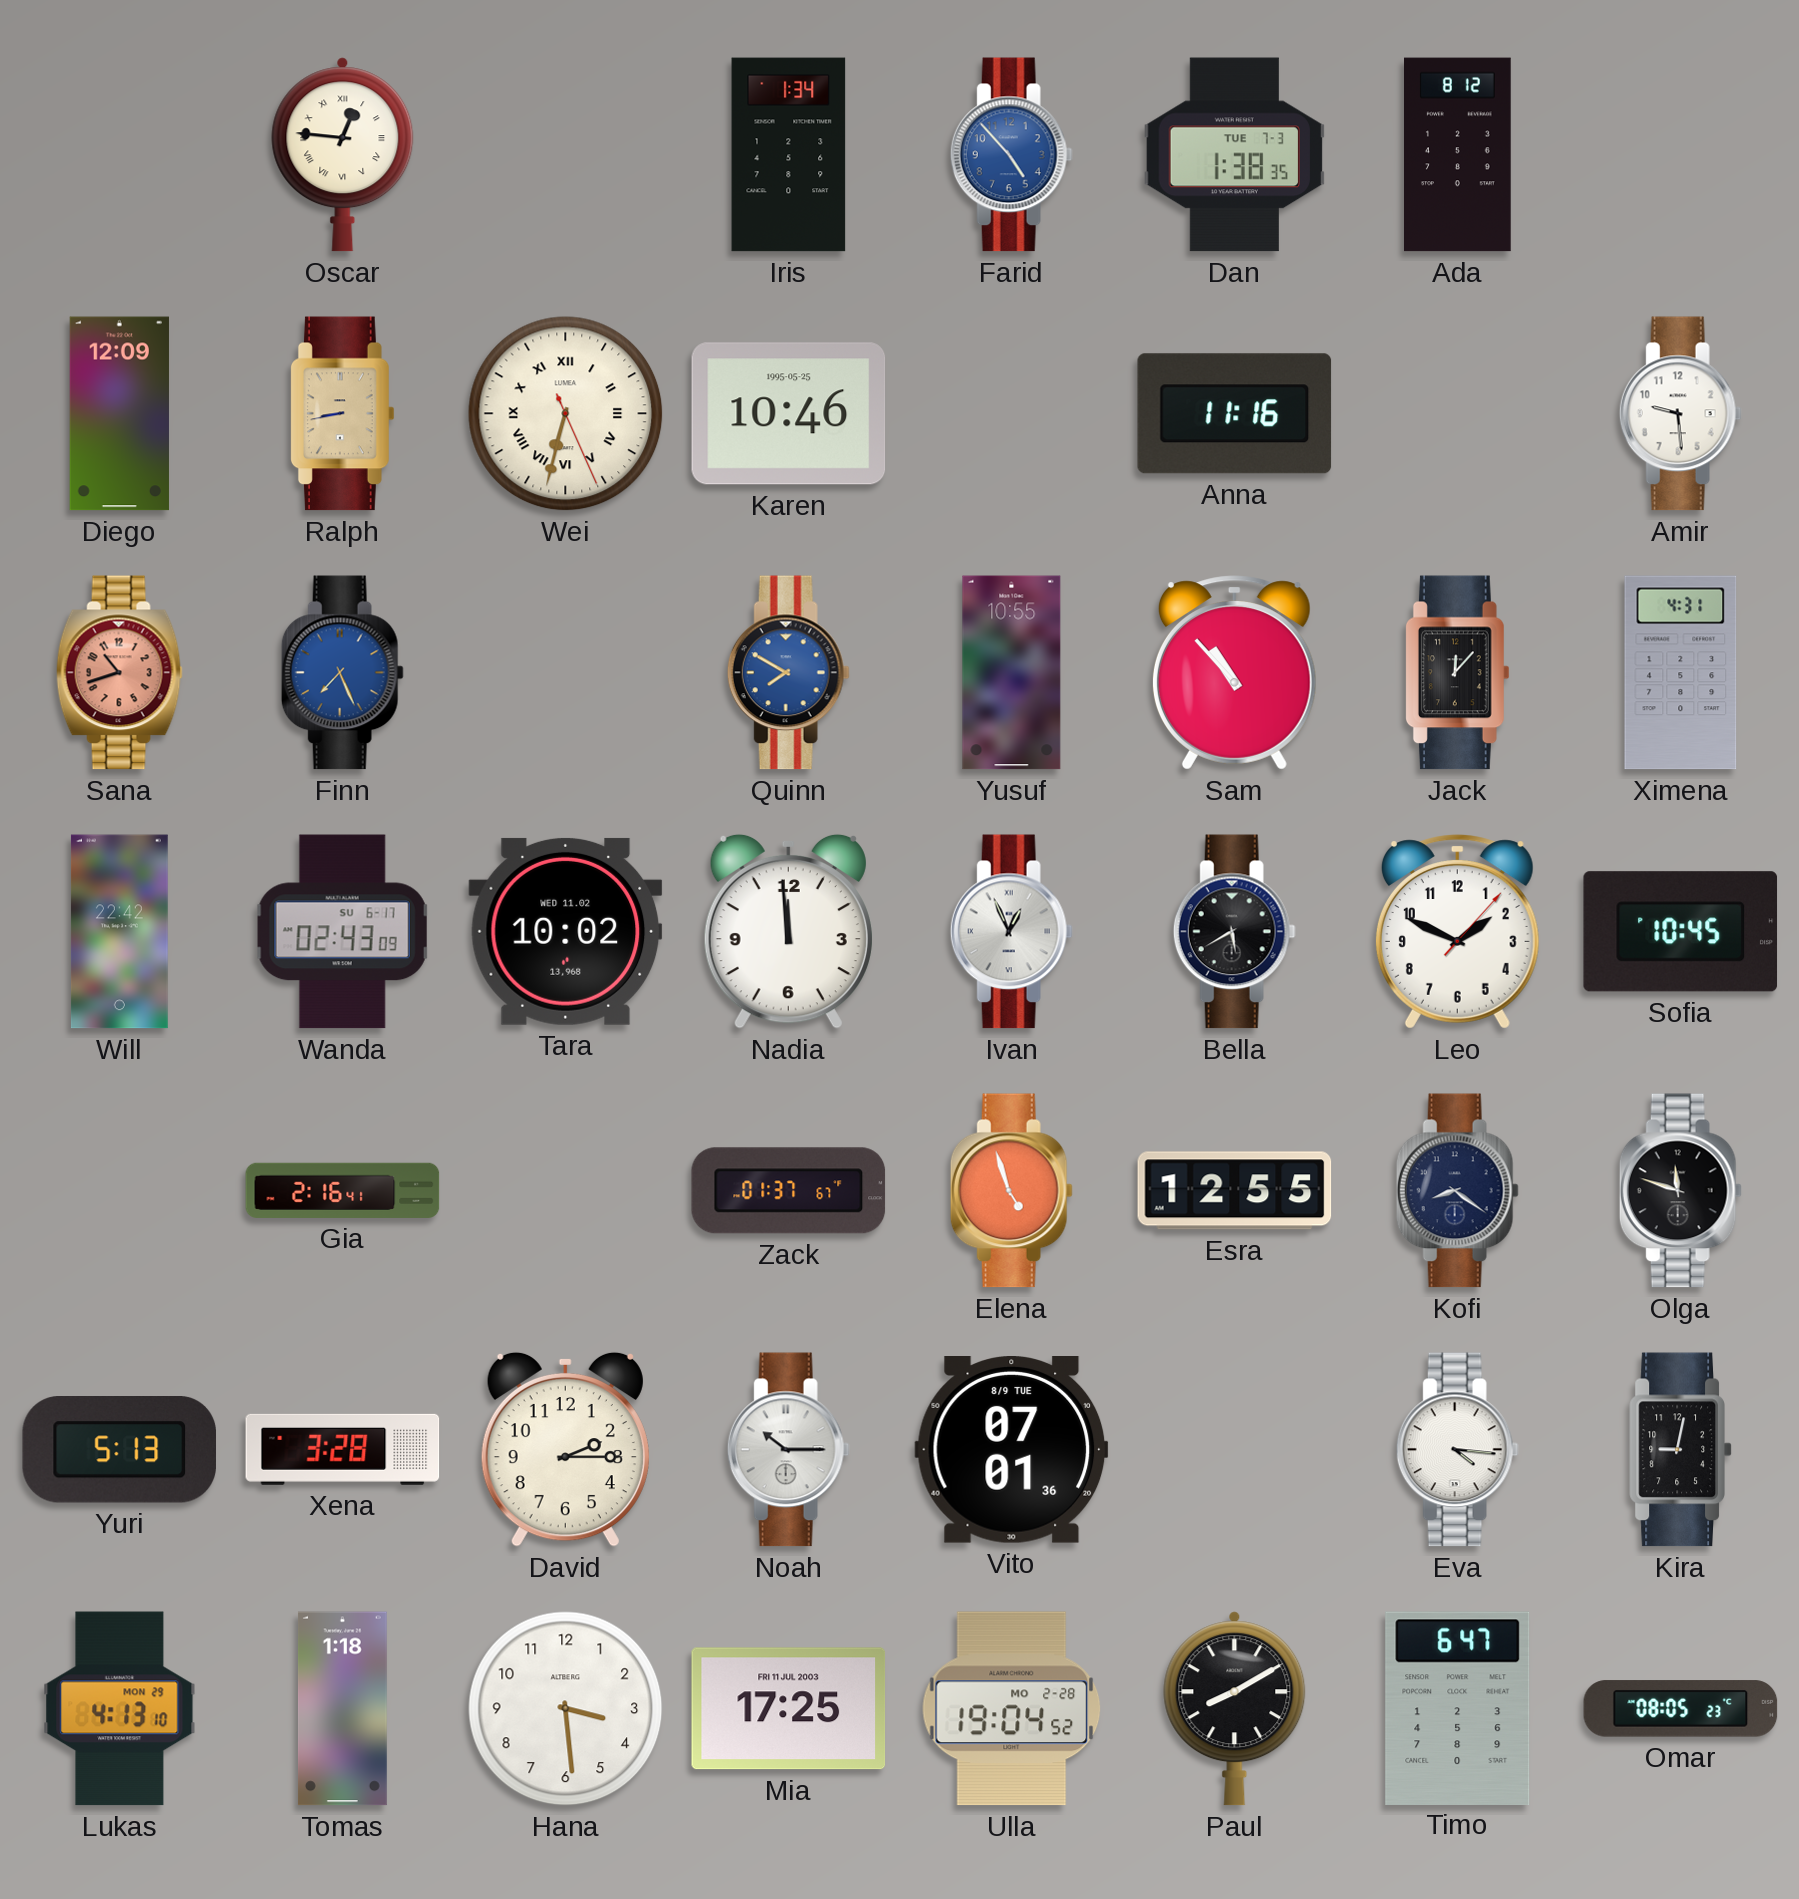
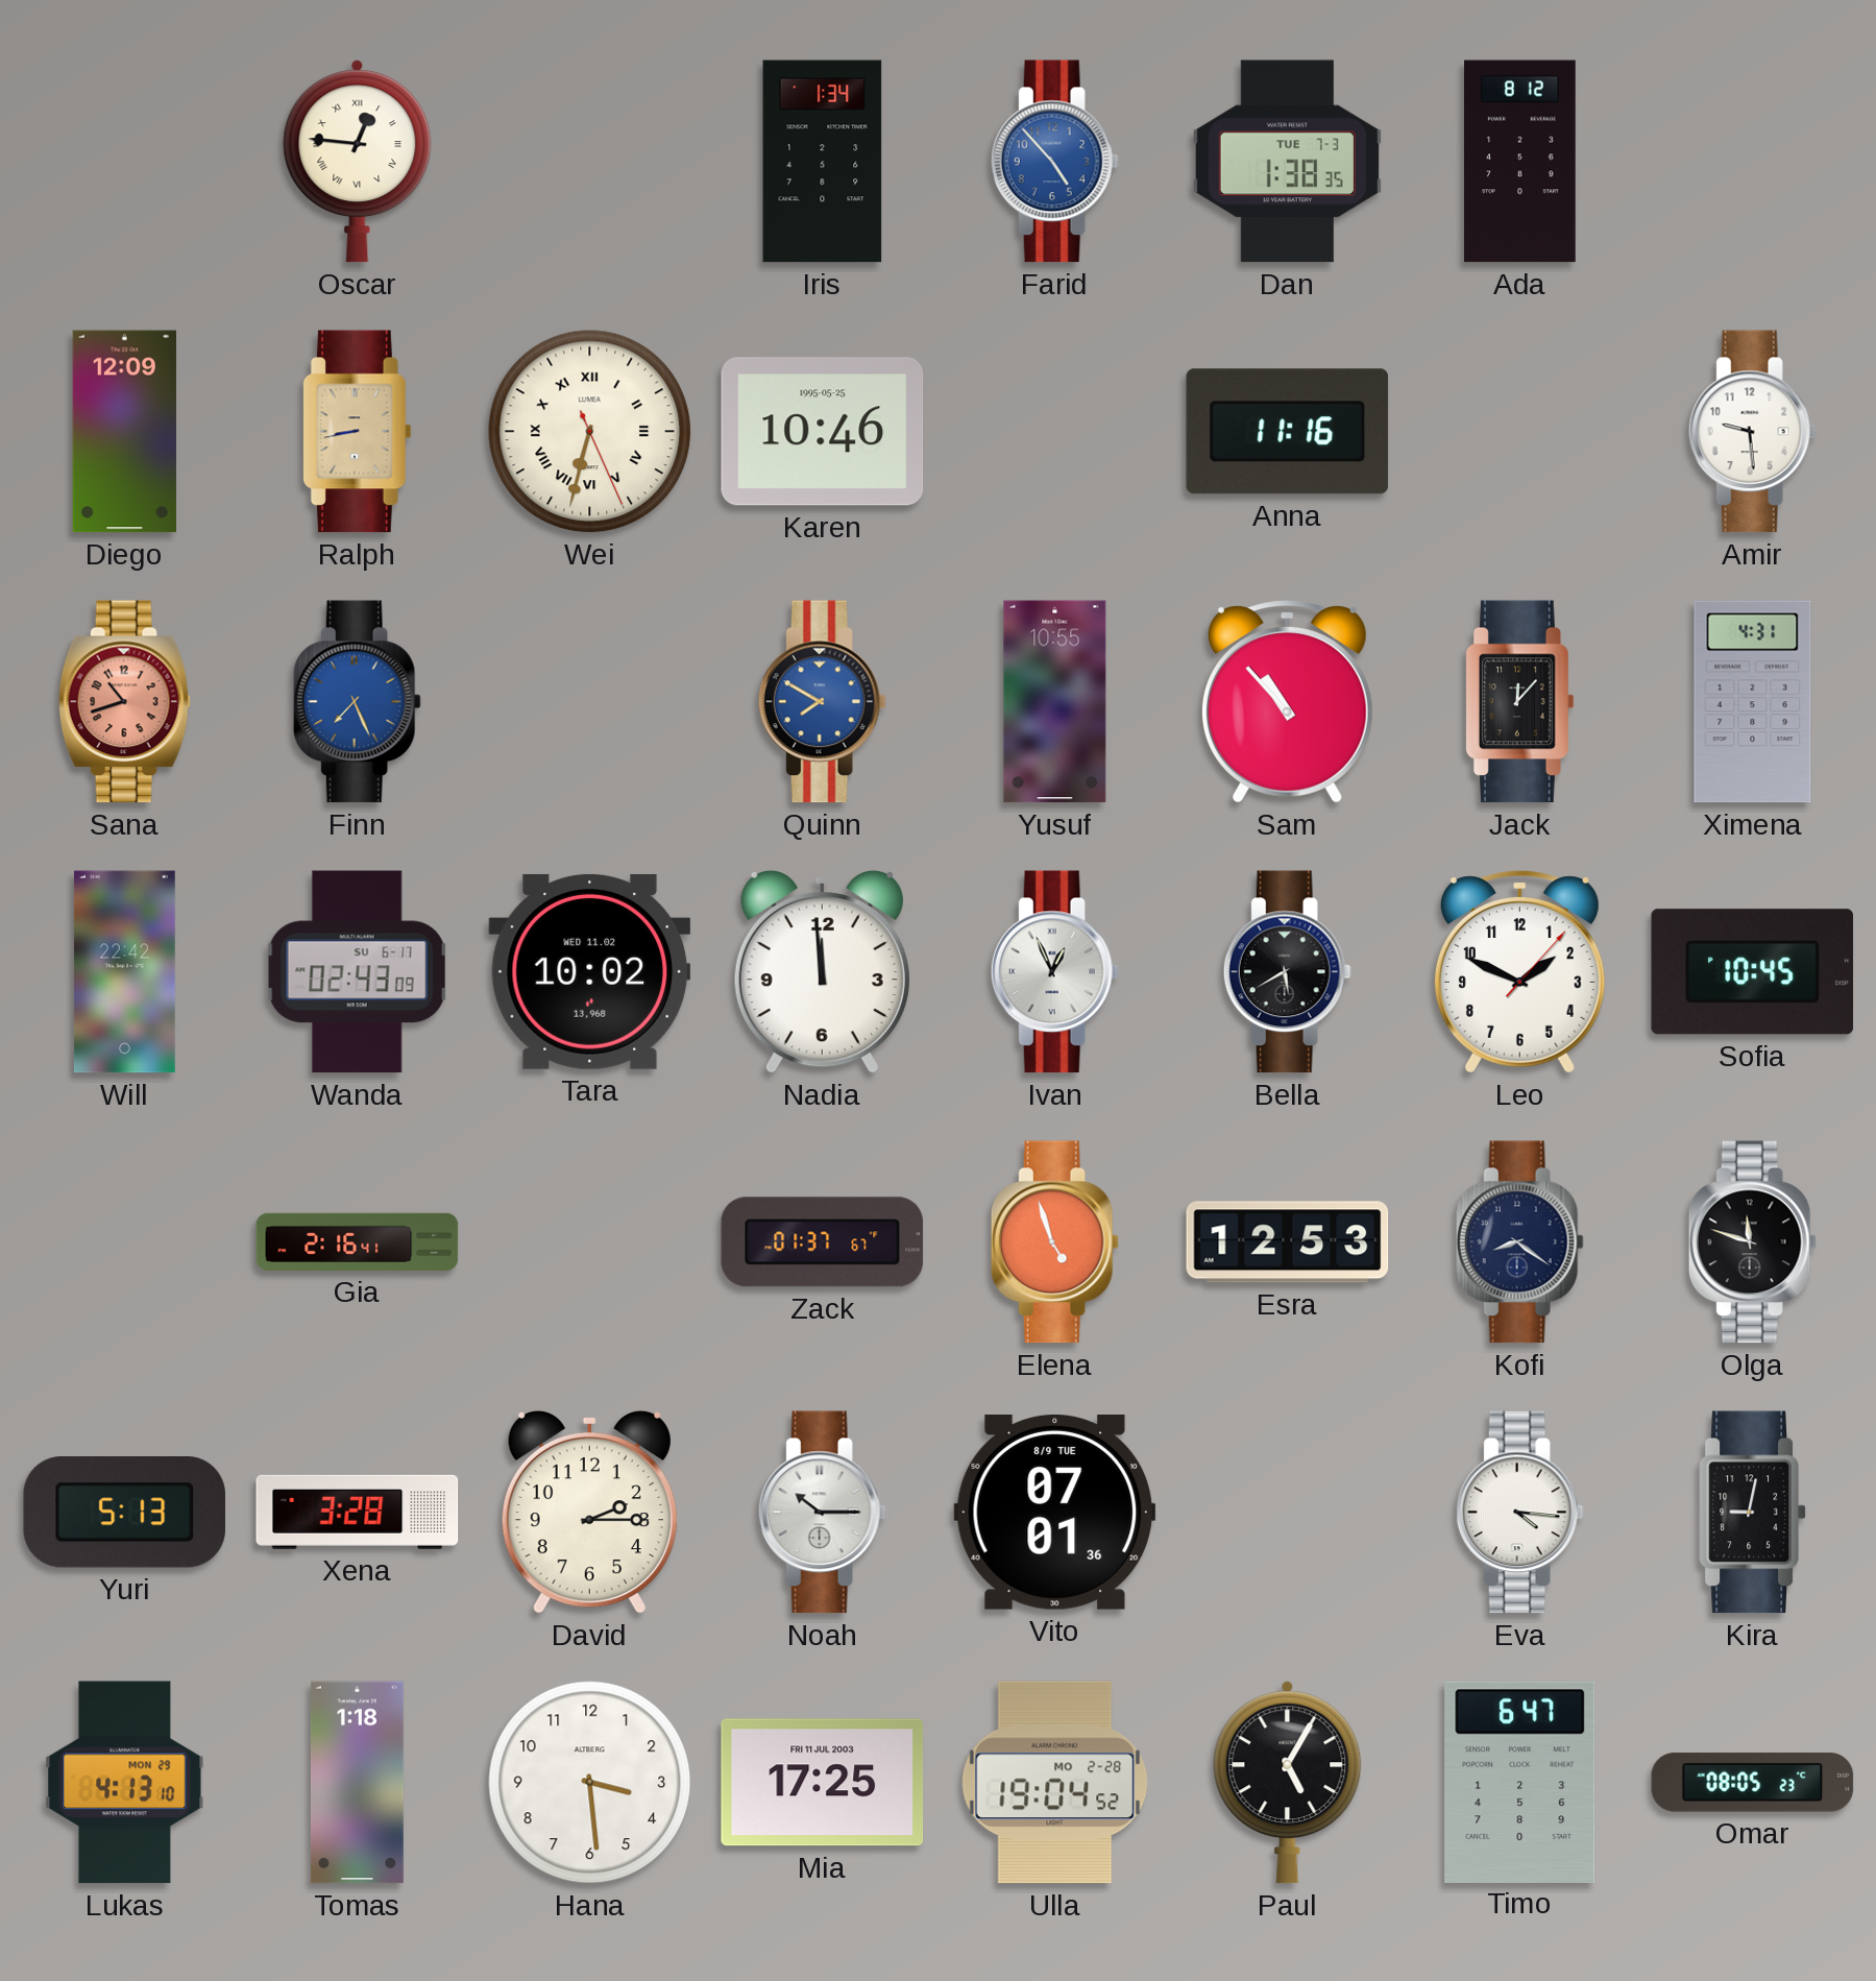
Esra: 12:55 -> 12:53 (1288, 1242)
Paul: 8:10 -> 5:05 (1288, 1783)
